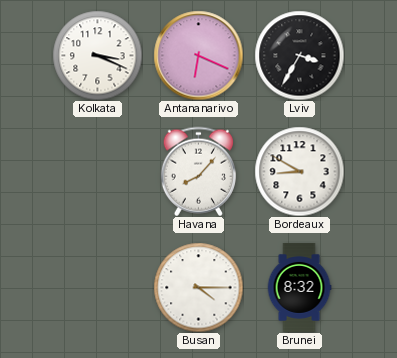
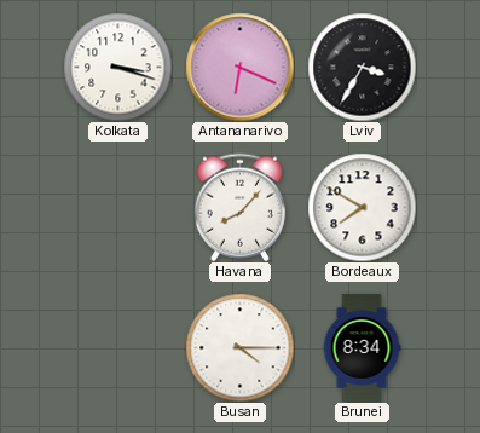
Kolkata: 3:19 -> 3:18 (117, 67)
Bordeaux: 8:50 -> 7:50 (362, 207)
Brunei: 8:32 -> 8:34 (362, 347)
